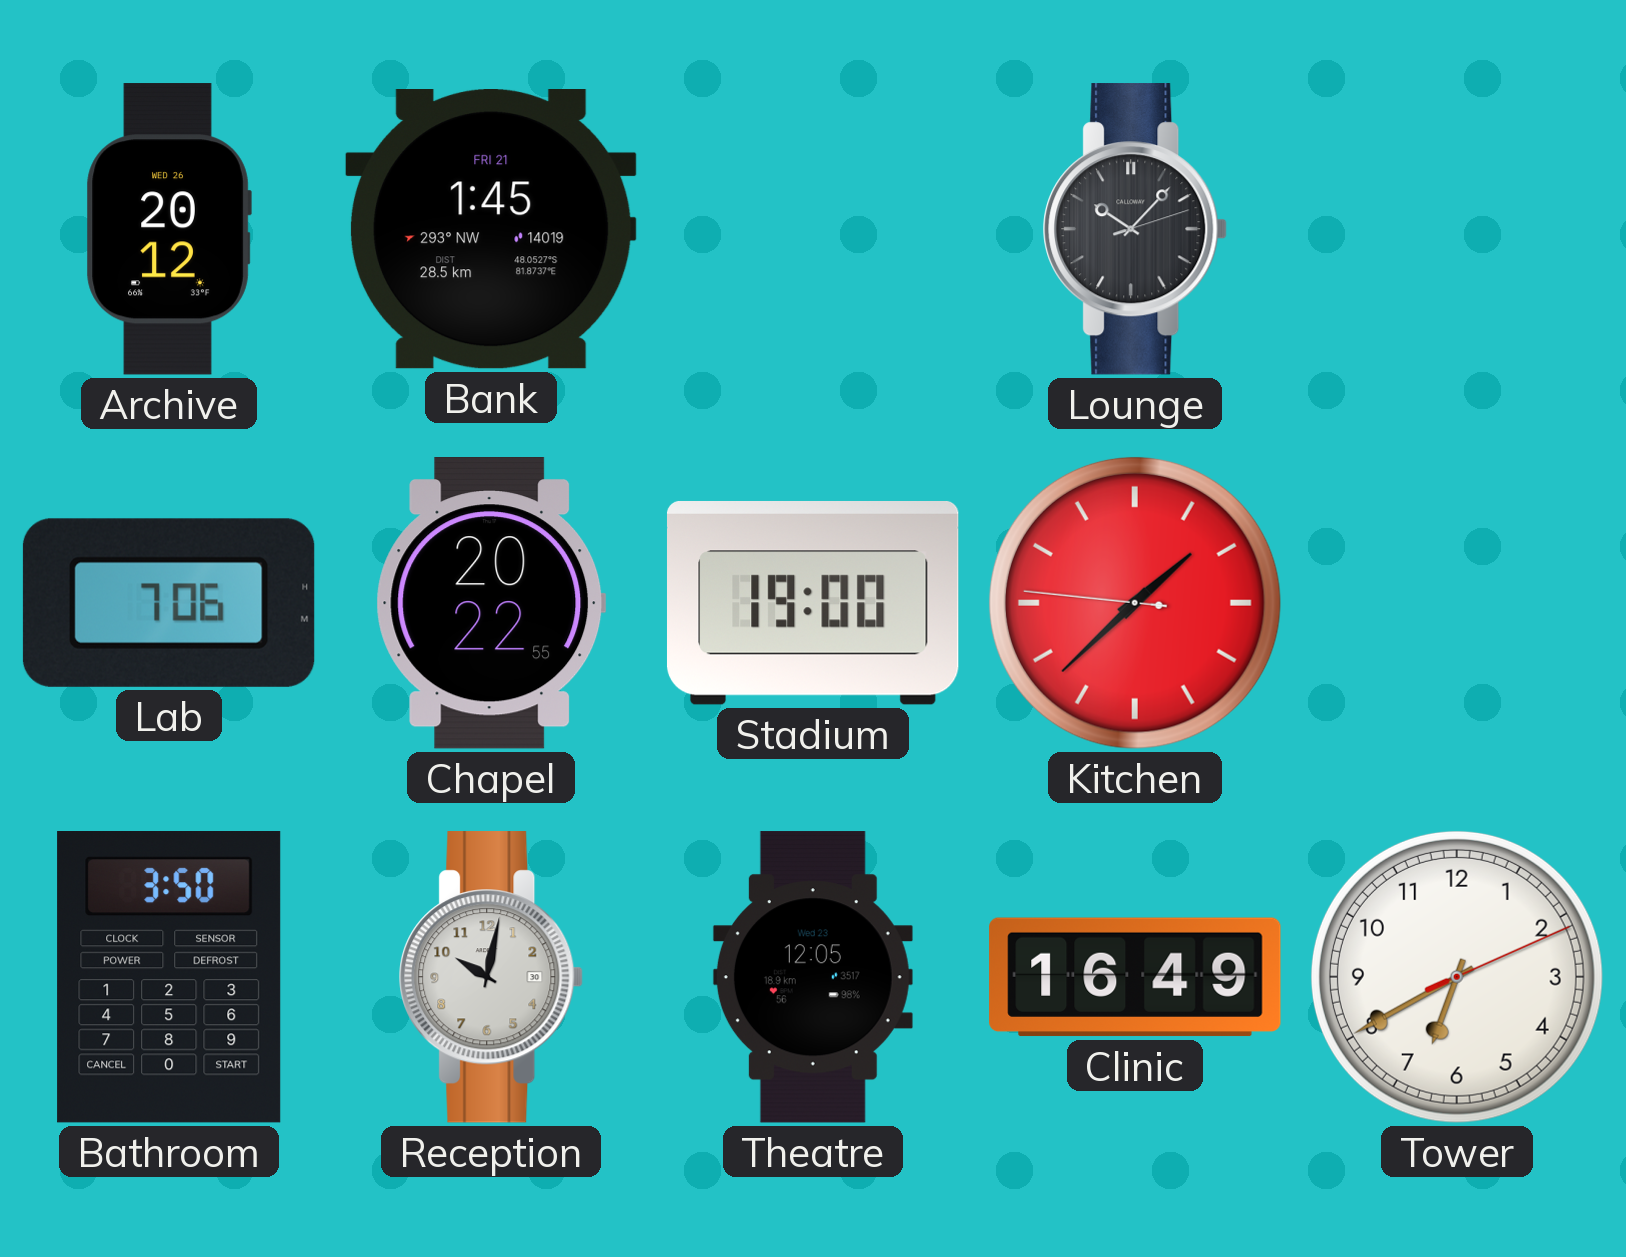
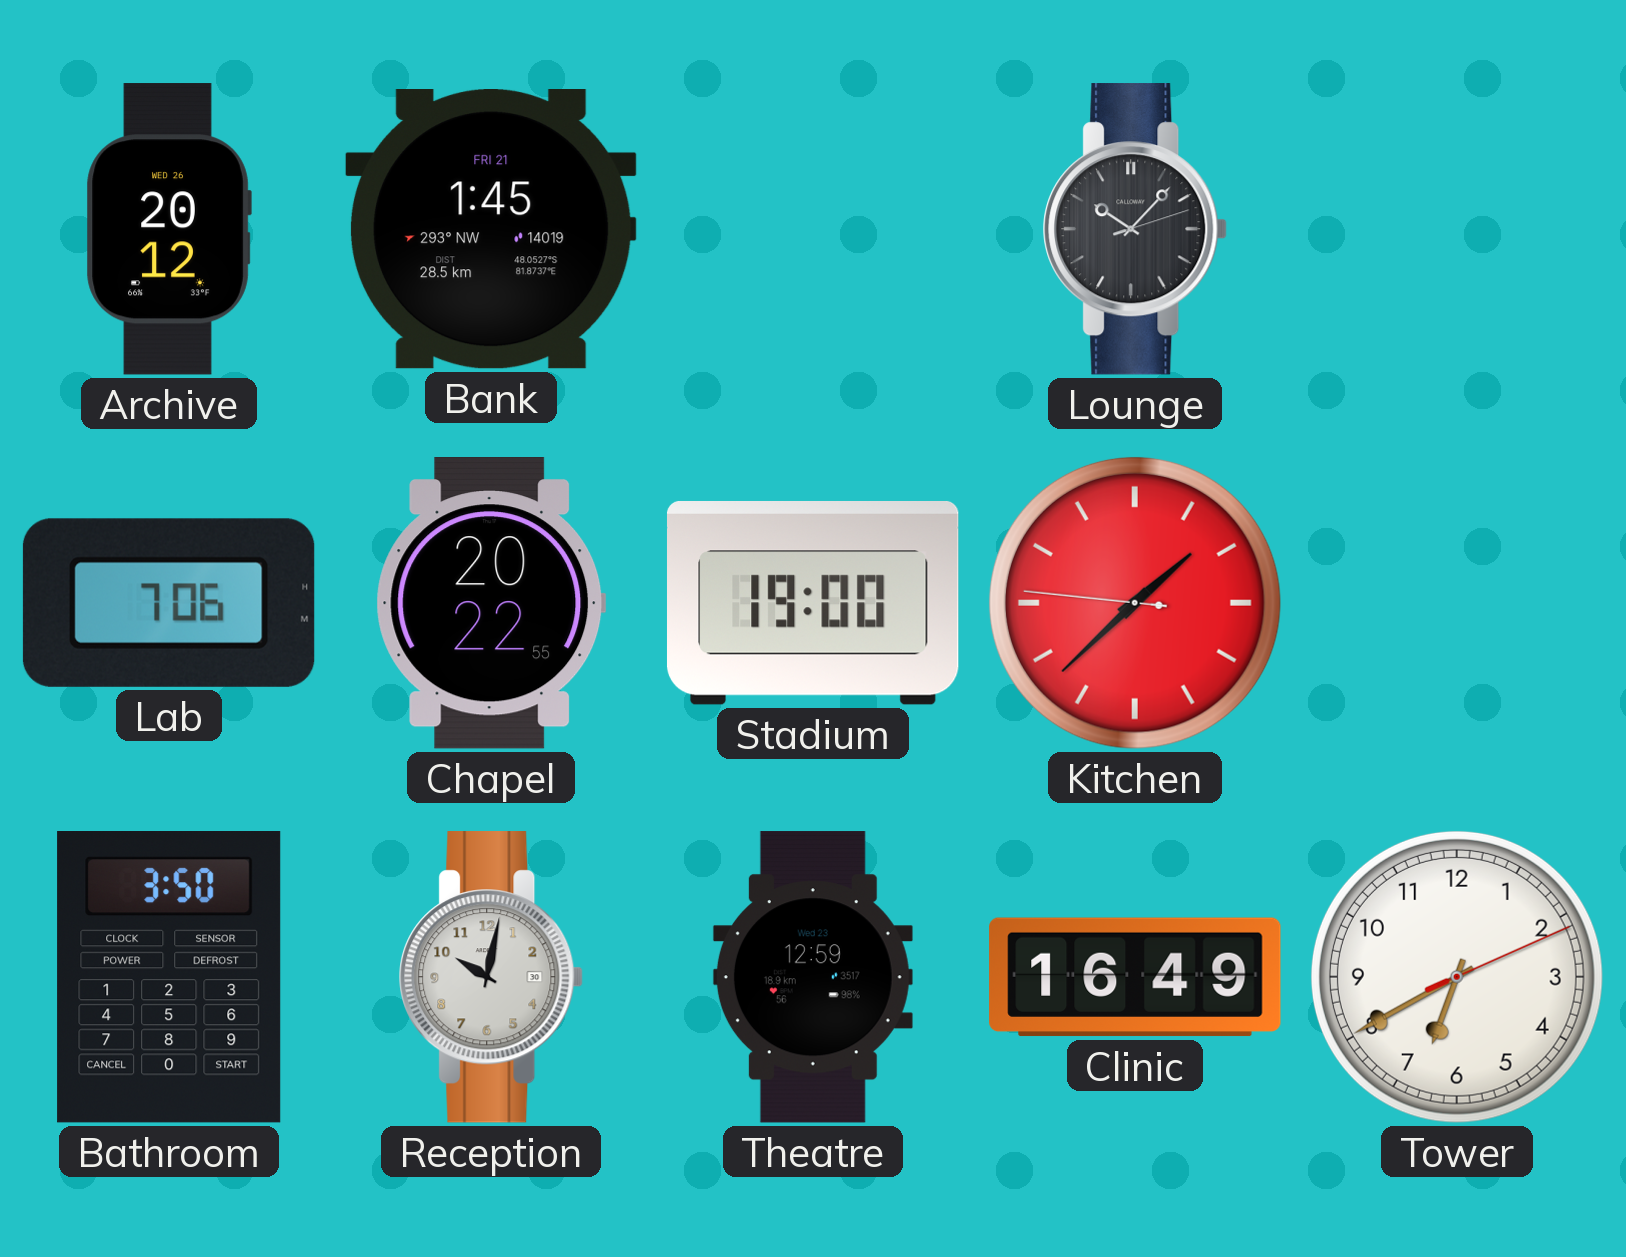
Theatre: 12:05 -> 12:59 (813, 977)
